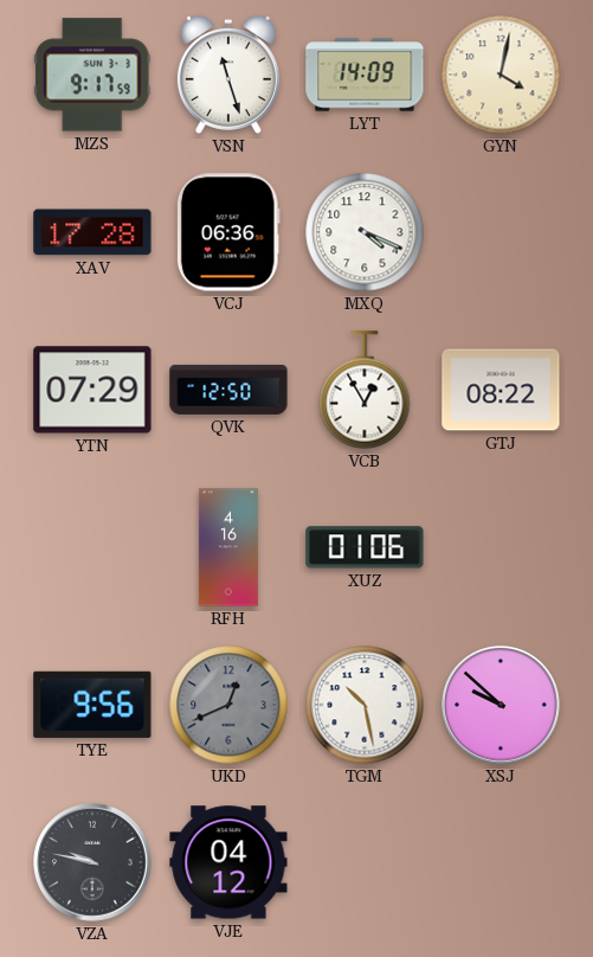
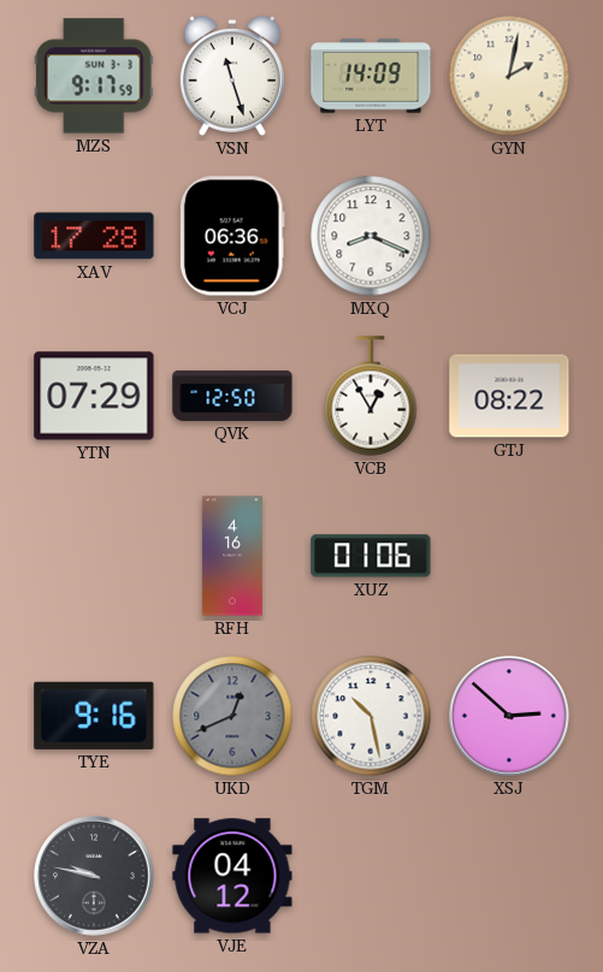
GYN: 4:02 -> 2:02 (509, 76)
MXQ: 4:19 -> 8:19 (371, 236)
TYE: 9:56 -> 9:16 (94, 716)
XSJ: 9:52 -> 2:52 (509, 716)
